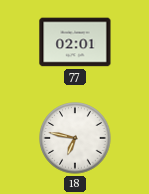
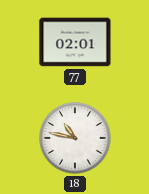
18: 6:47 -> 10:47 (75, 138)
